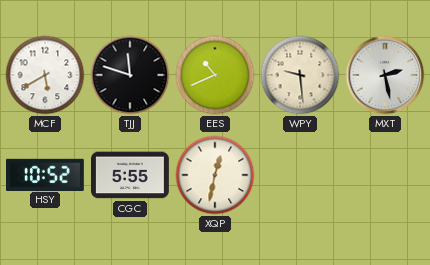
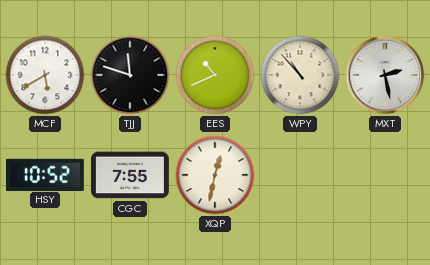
WPY: 9:29 -> 10:53 (300, 75)
CGC: 5:55 -> 7:55 (131, 175)
